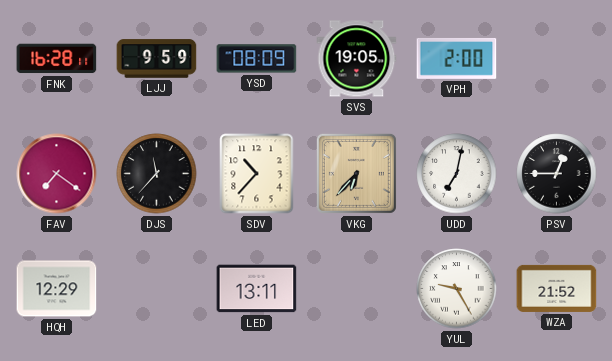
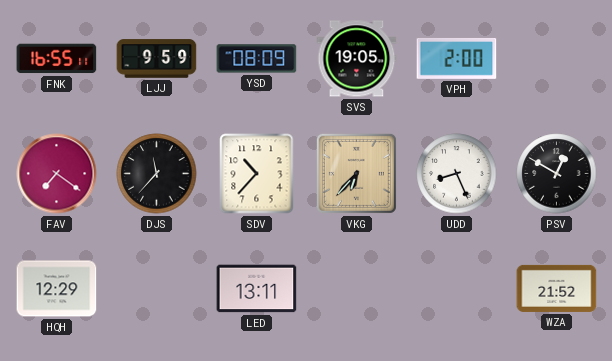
FNK: 16:28 -> 16:55 (57, 59)
UDD: 7:02 -> 8:26 (457, 174)
PSV: 12:45 -> 12:50 (557, 174)
YUL: 9:25 -> none (457, 289)
